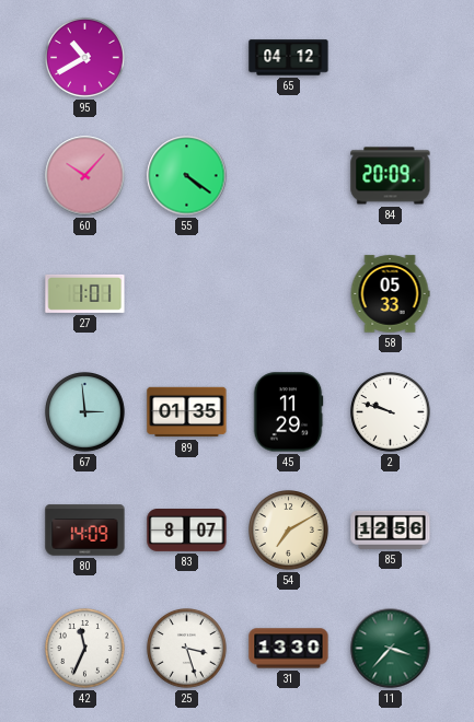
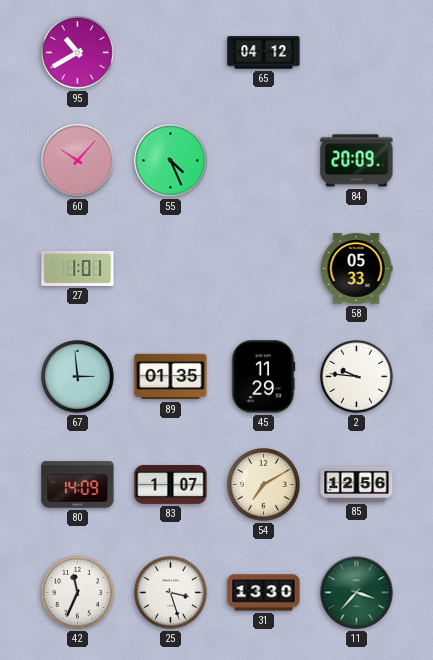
55: 4:21 -> 4:26 (171, 161)
2: 9:48 -> 9:46 (357, 377)
83: 8:07 -> 1:07 (171, 485)
